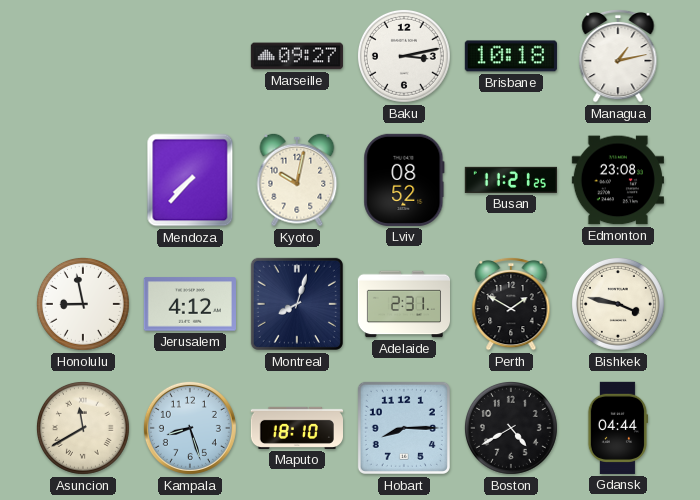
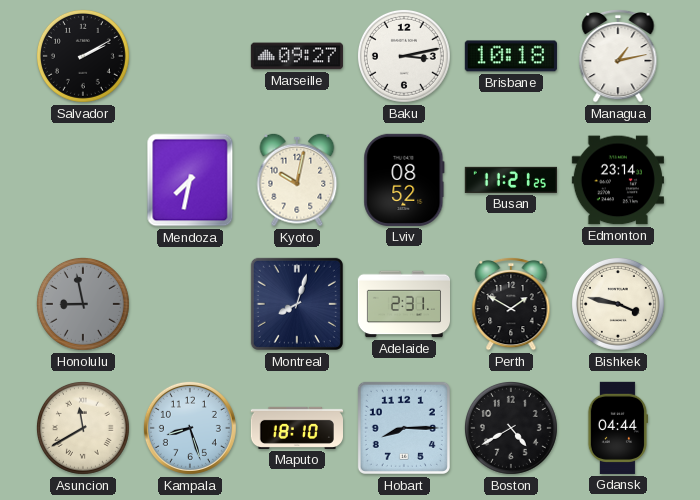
Salvador: none -> 2:10 (83, 56)
Mendoza: 7:37 -> 7:32 (190, 180)
Edmonton: 23:08 -> 23:14 (618, 180)
Honolulu dial: white -> grey (83, 304)
Jerusalem: 4:12 -> none (190, 304)
